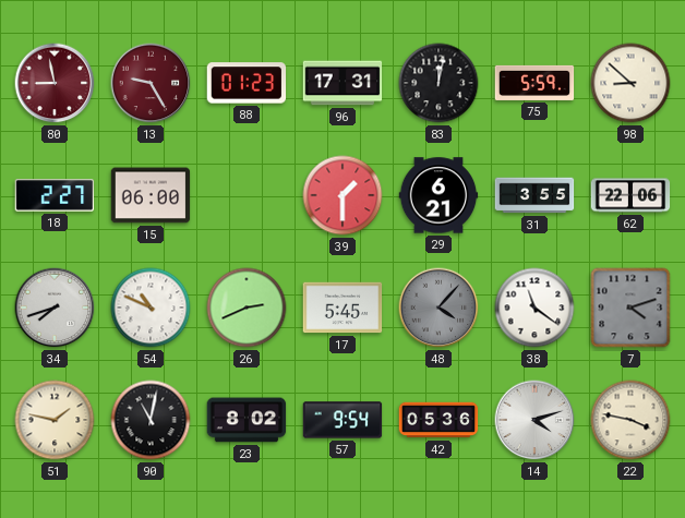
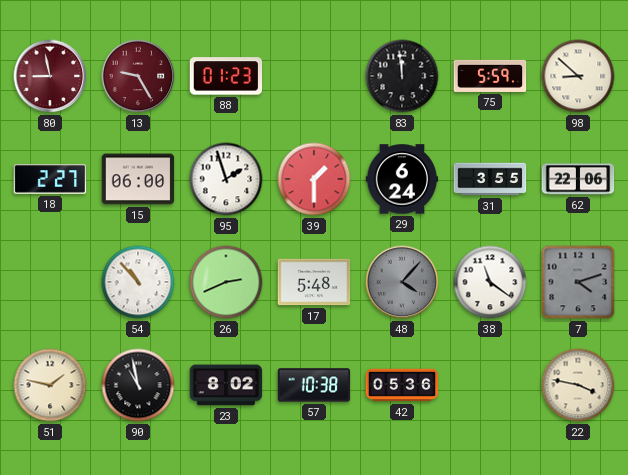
96: 17:31 -> none (342, 83)
83: 12:02 -> 11:59 (402, 76)
95: none -> 1:57 (226, 179)
29: 6:21 -> 6:24 (402, 179)
34: 7:42 -> none (55, 308)
54: 10:49 -> 10:53 (138, 282)
17: 5:45 -> 5:48 (314, 282)
90: 11:02 -> 10:58 (138, 385)
57: 9:54 -> 10:38 (314, 385)
14: 4:12 -> none (534, 420)
